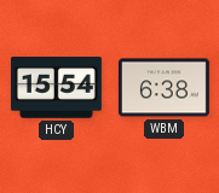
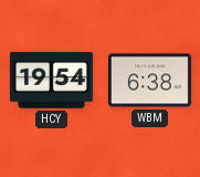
HCY: 15:54 -> 19:54 (51, 81)
